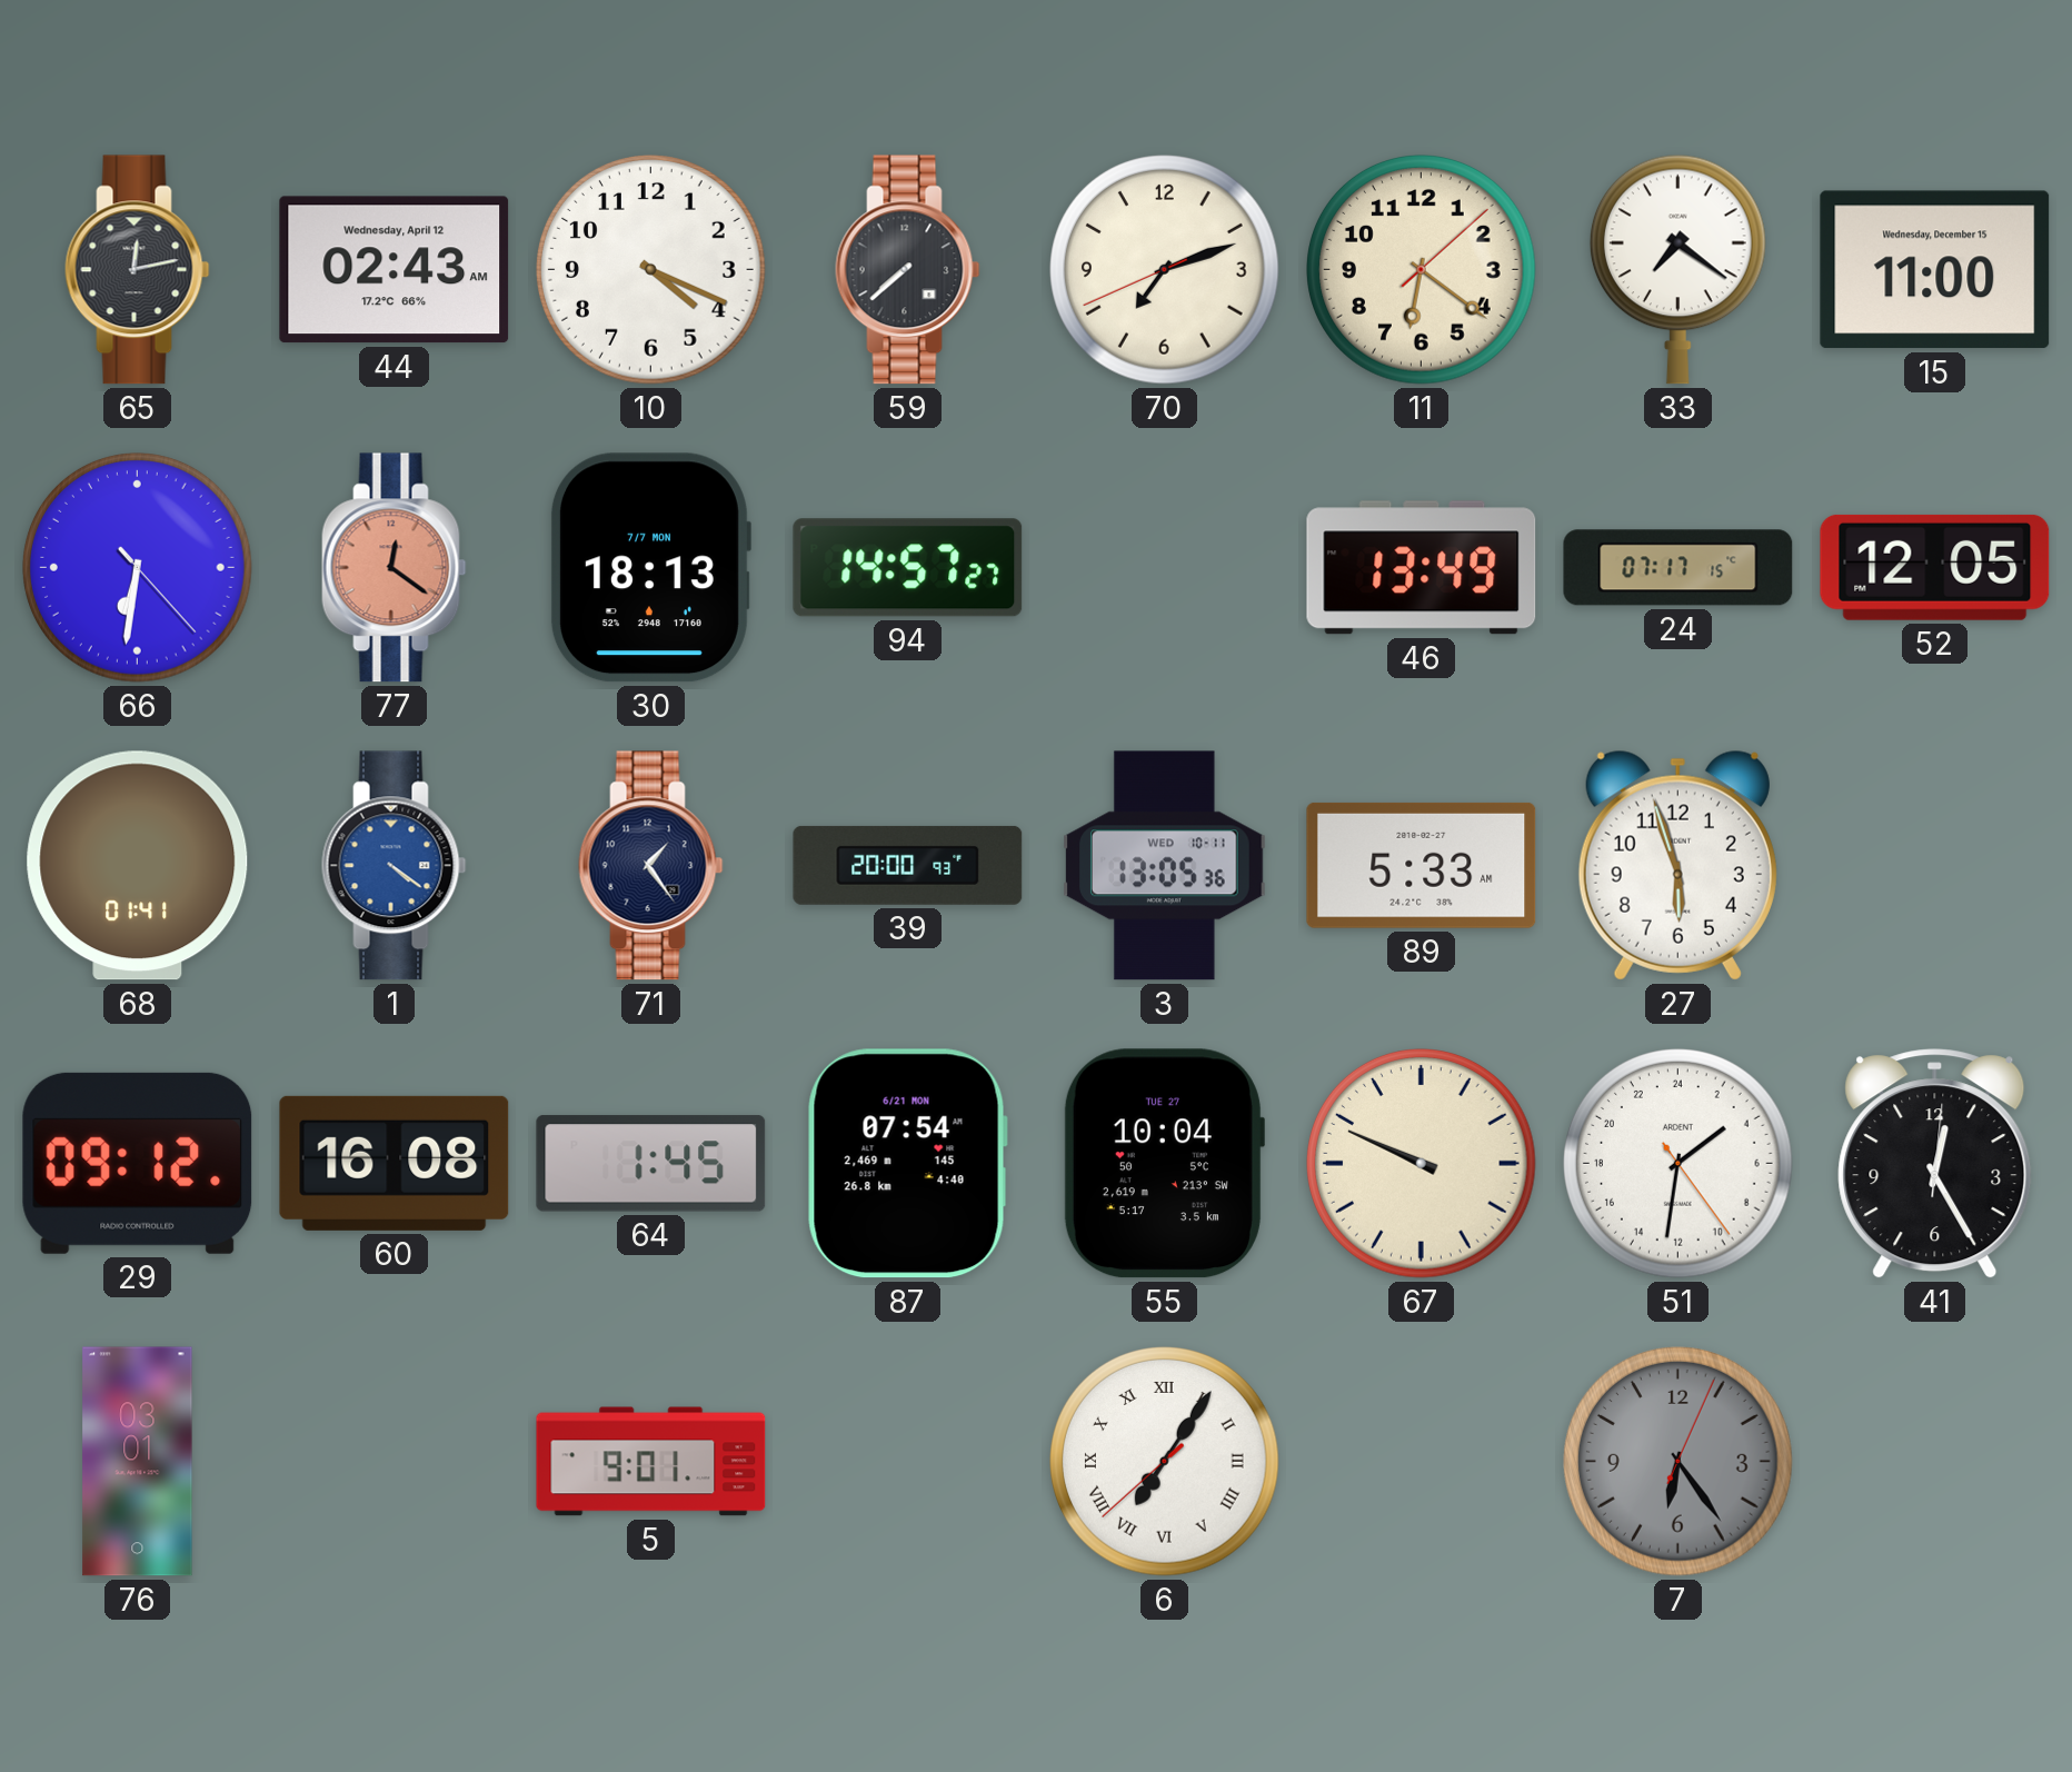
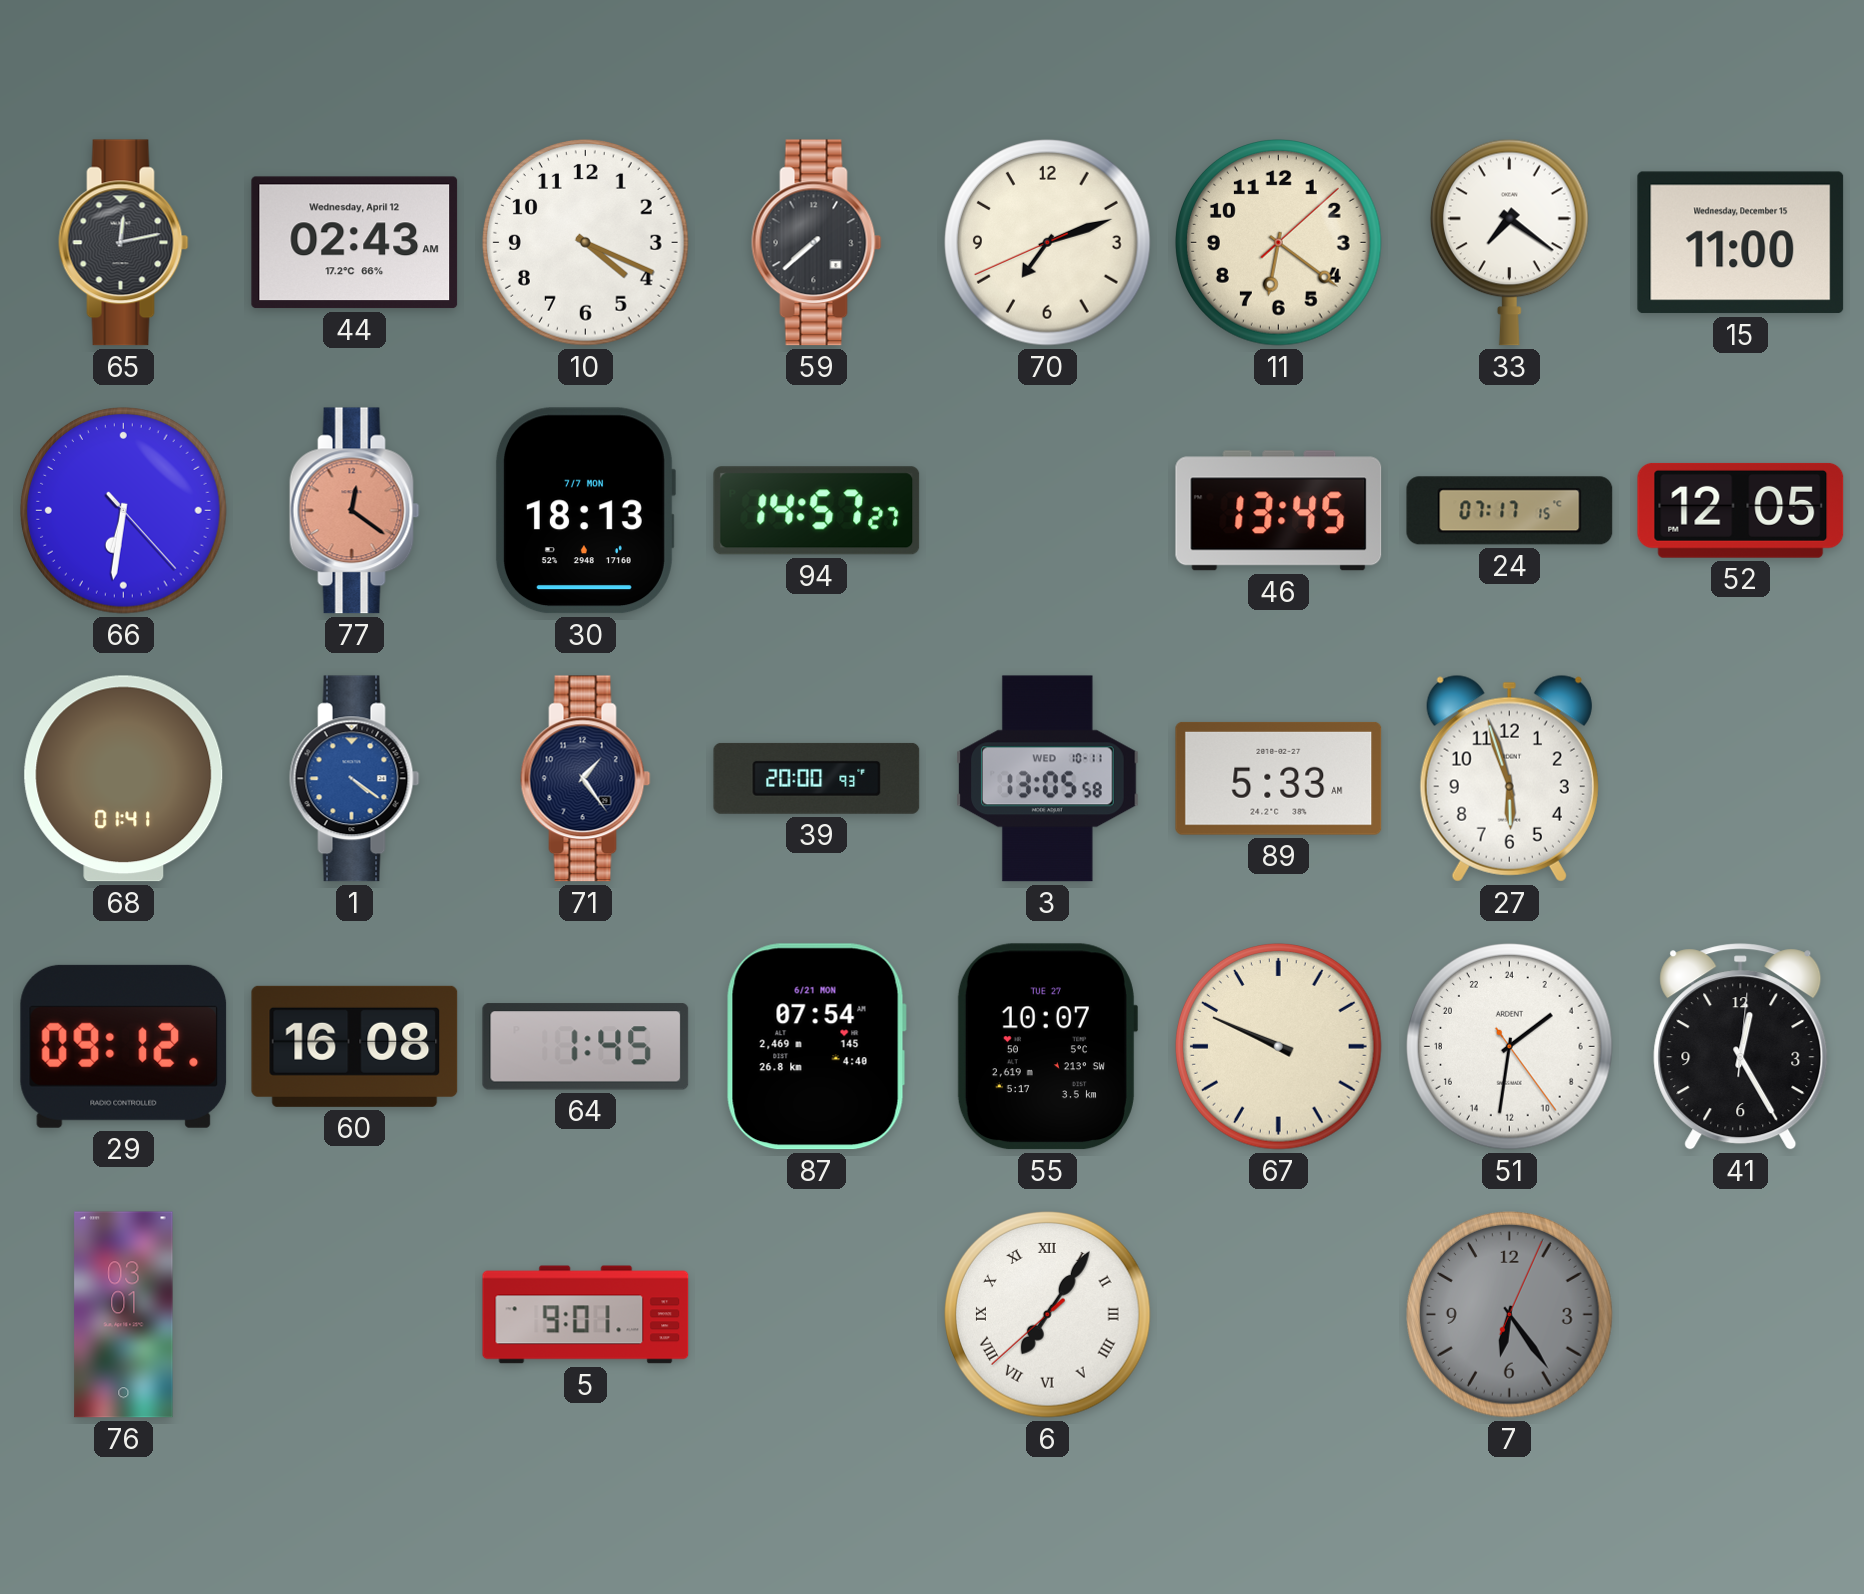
46: 13:49 -> 13:45 (1279, 511)
3: 13:05:36 -> 13:05:58 (1048, 779)
55: 10:04 -> 10:07 (1047, 1047)
